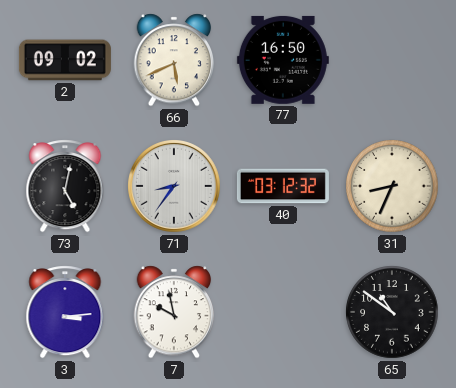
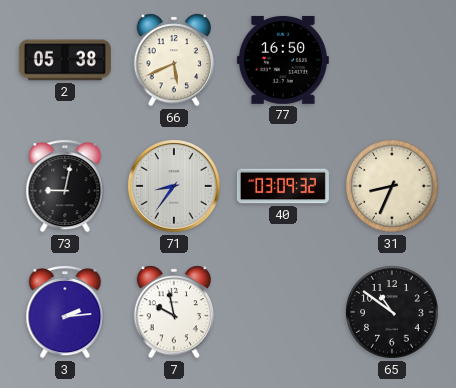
2: 09:02 -> 05:38 (65, 60)
73: 5:02 -> 9:02 (65, 186)
40: 03:12 -> 03:09 (283, 186)
3: 3:14 -> 2:14 (65, 312)
